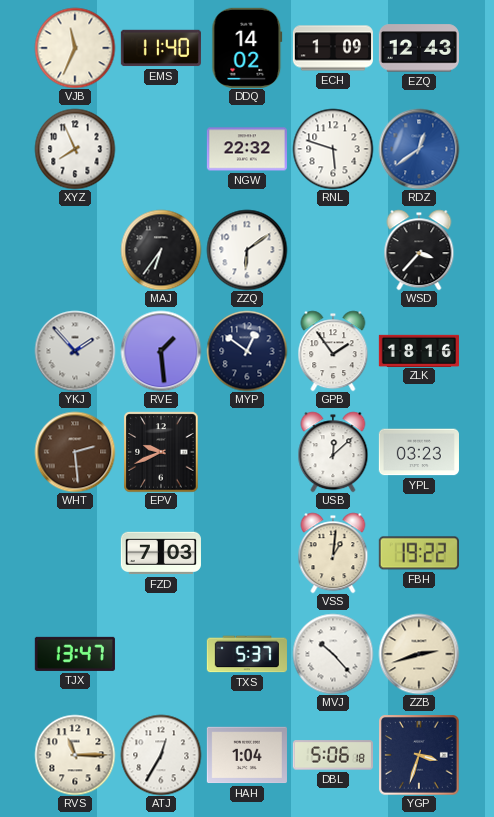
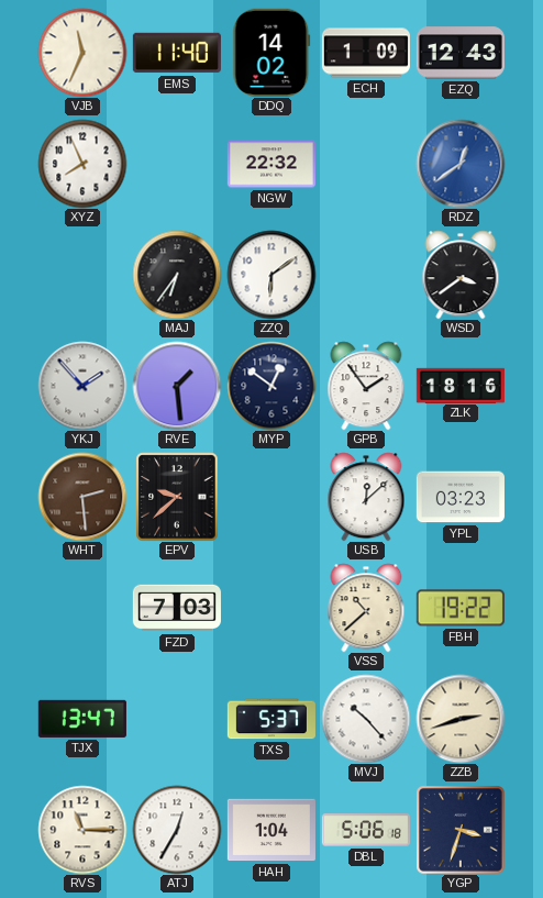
RNL: 5:48 -> none (333, 149)
WSD: 3:37 -> 3:39 (461, 275)
EPV: 9:41 -> 9:38 (177, 497)
VSS: 1:01 -> 10:38 (366, 608)
